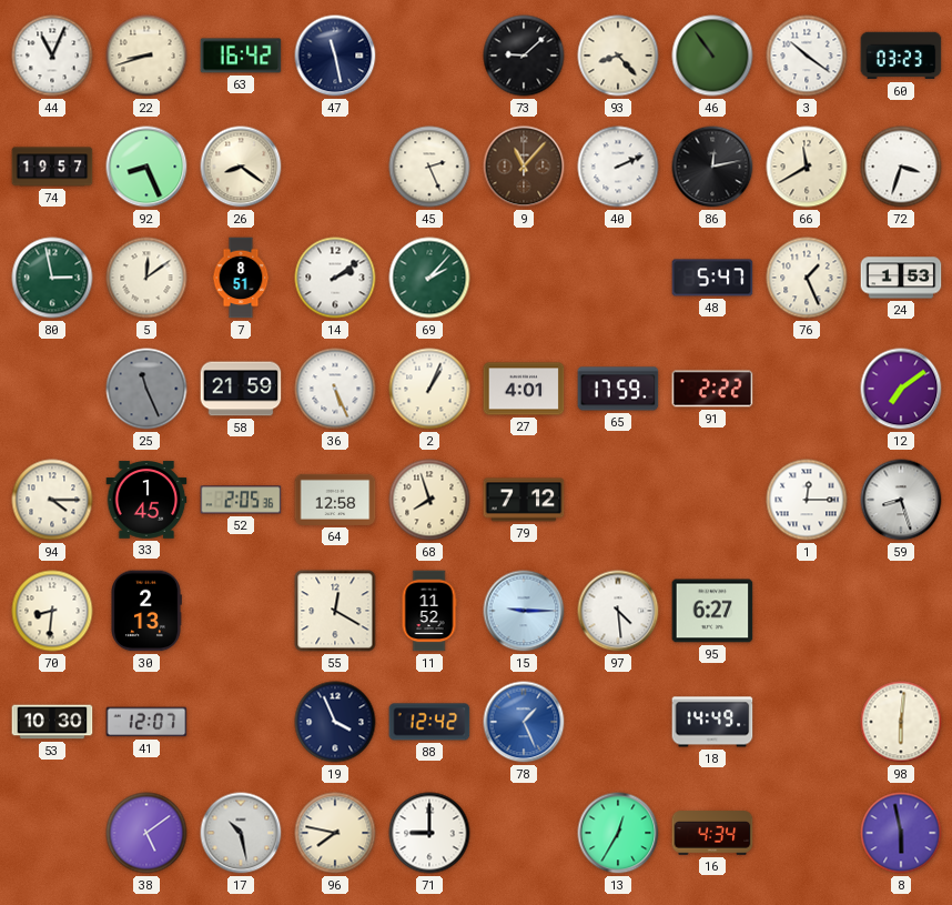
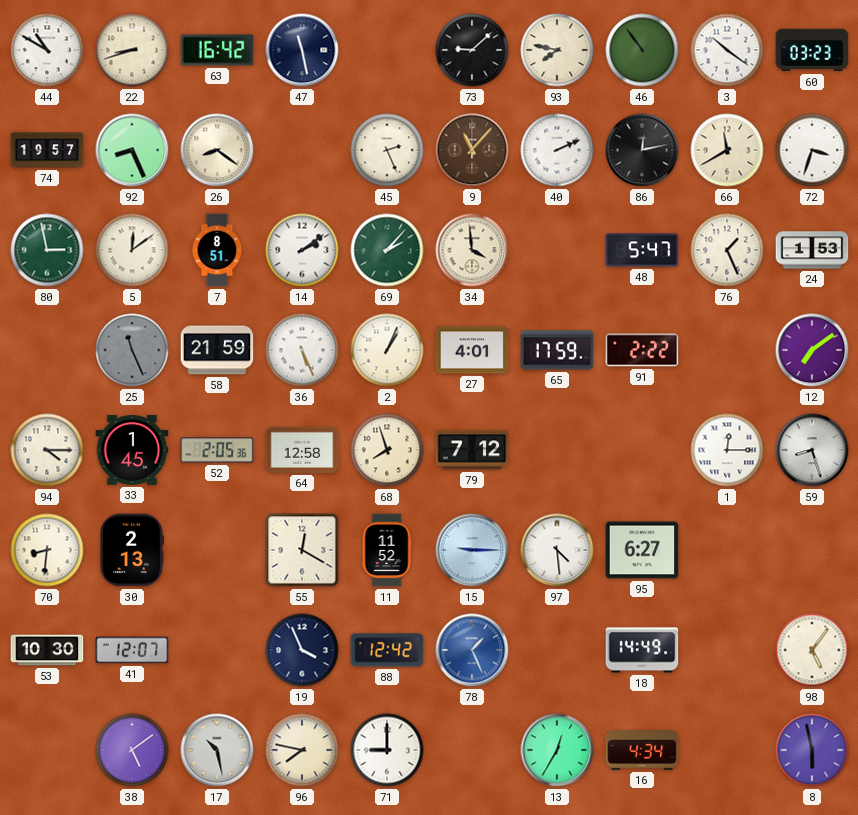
44: 11:04 -> 10:50 (47, 50)
93: 8:23 -> 7:47 (557, 50)
34: none -> 3:59 (472, 250)
98: 6:01 -> 5:06 (812, 650)
